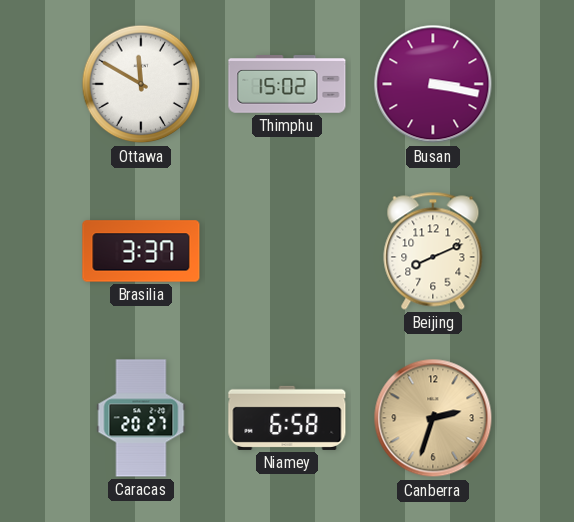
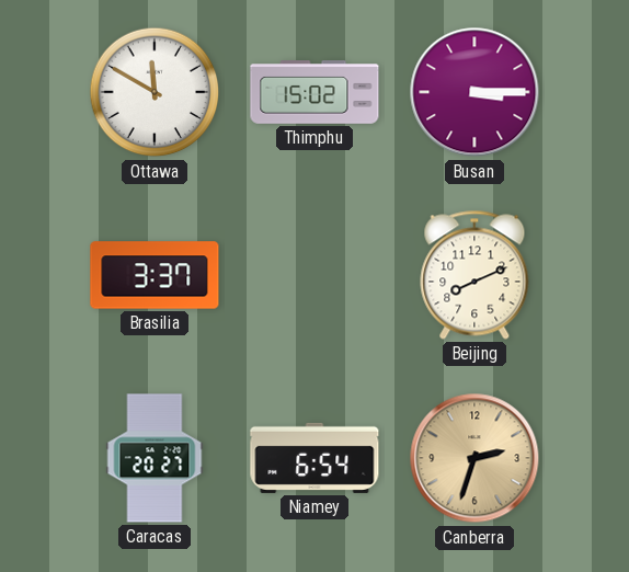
Busan: 3:17 -> 3:15 (474, 92)
Niamey: 6:58 -> 6:54 (314, 458)
